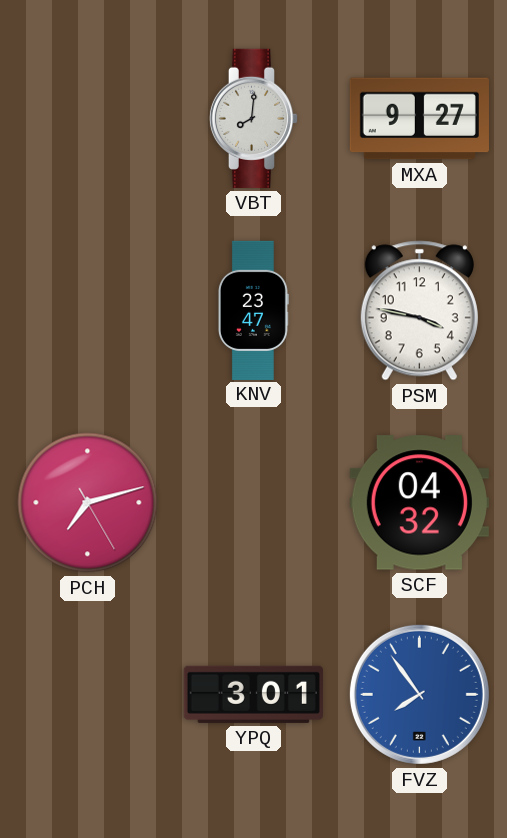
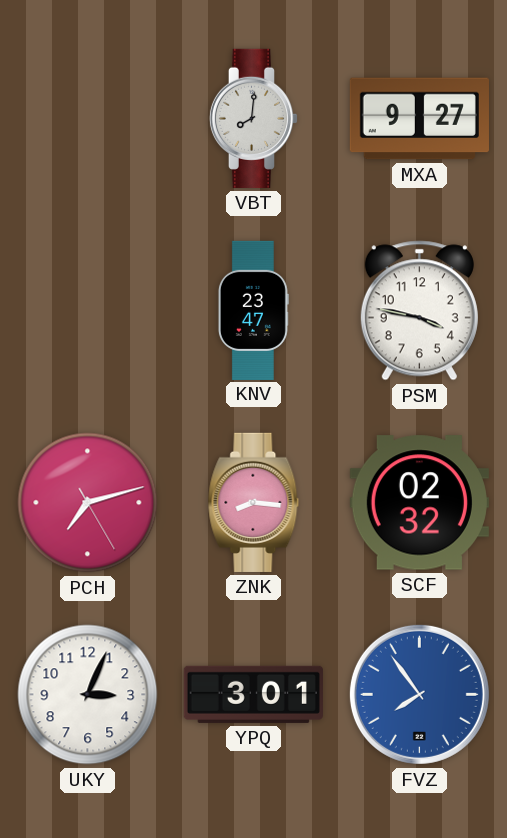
ZNK: none -> 8:16 (254, 502)
SCF: 04:32 -> 02:32 (419, 503)
UKY: none -> 3:04 (88, 695)
